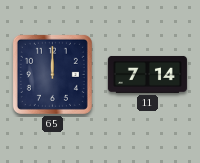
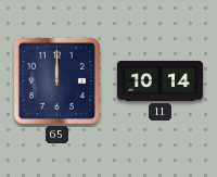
11: 7:14 -> 10:14 (159, 80)
